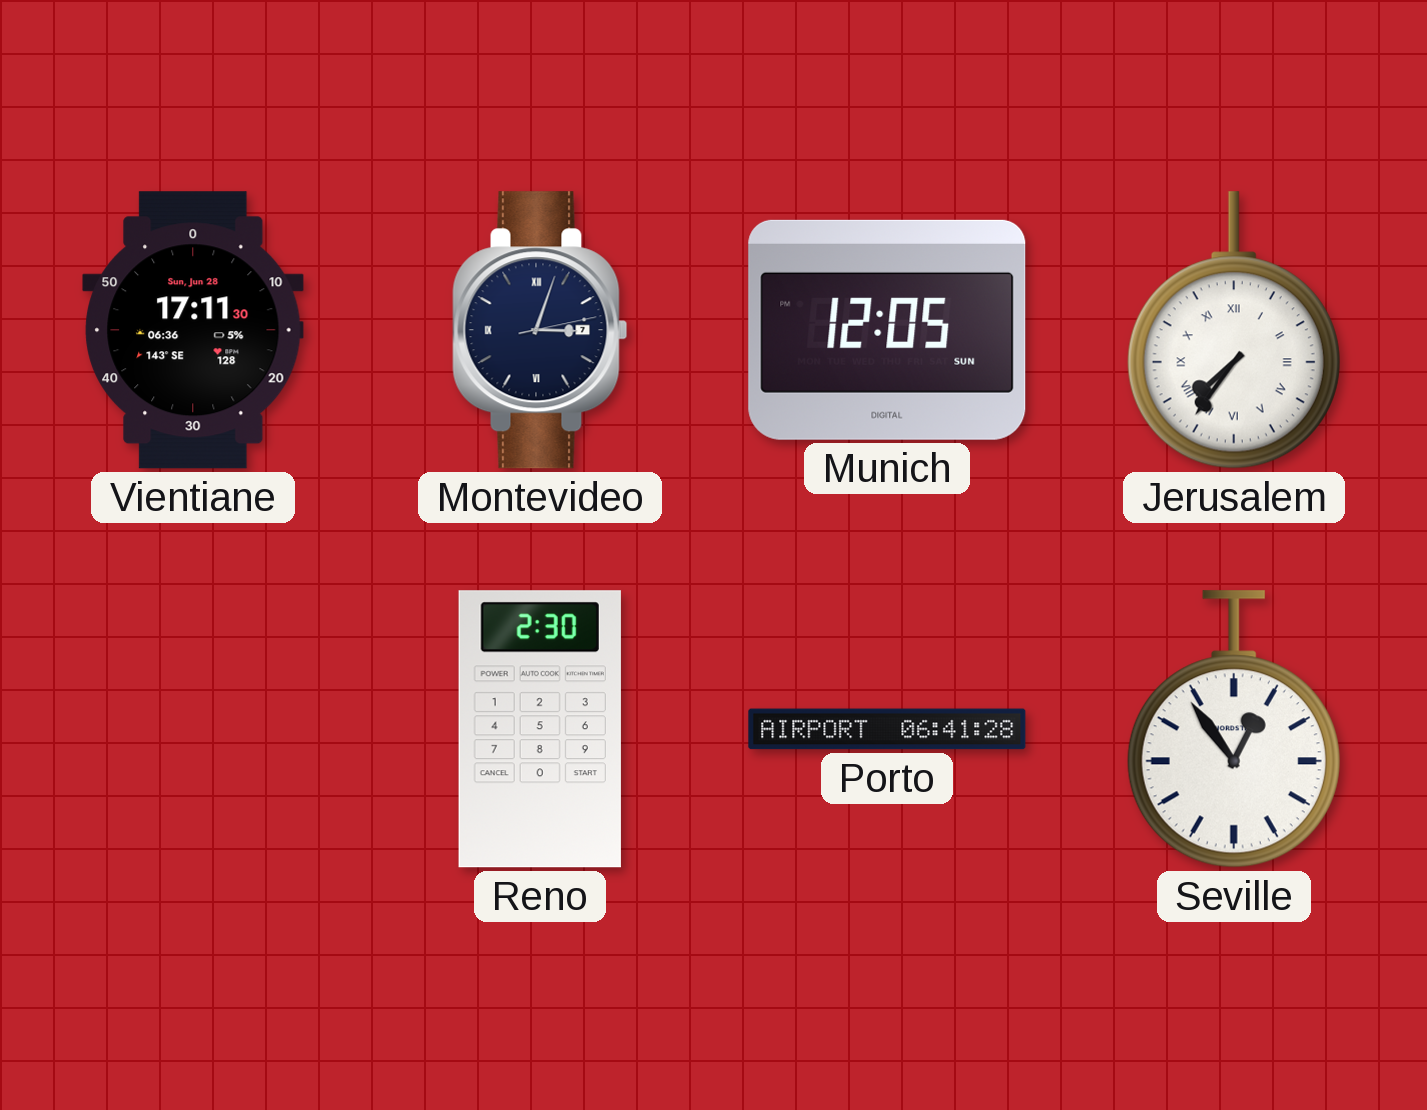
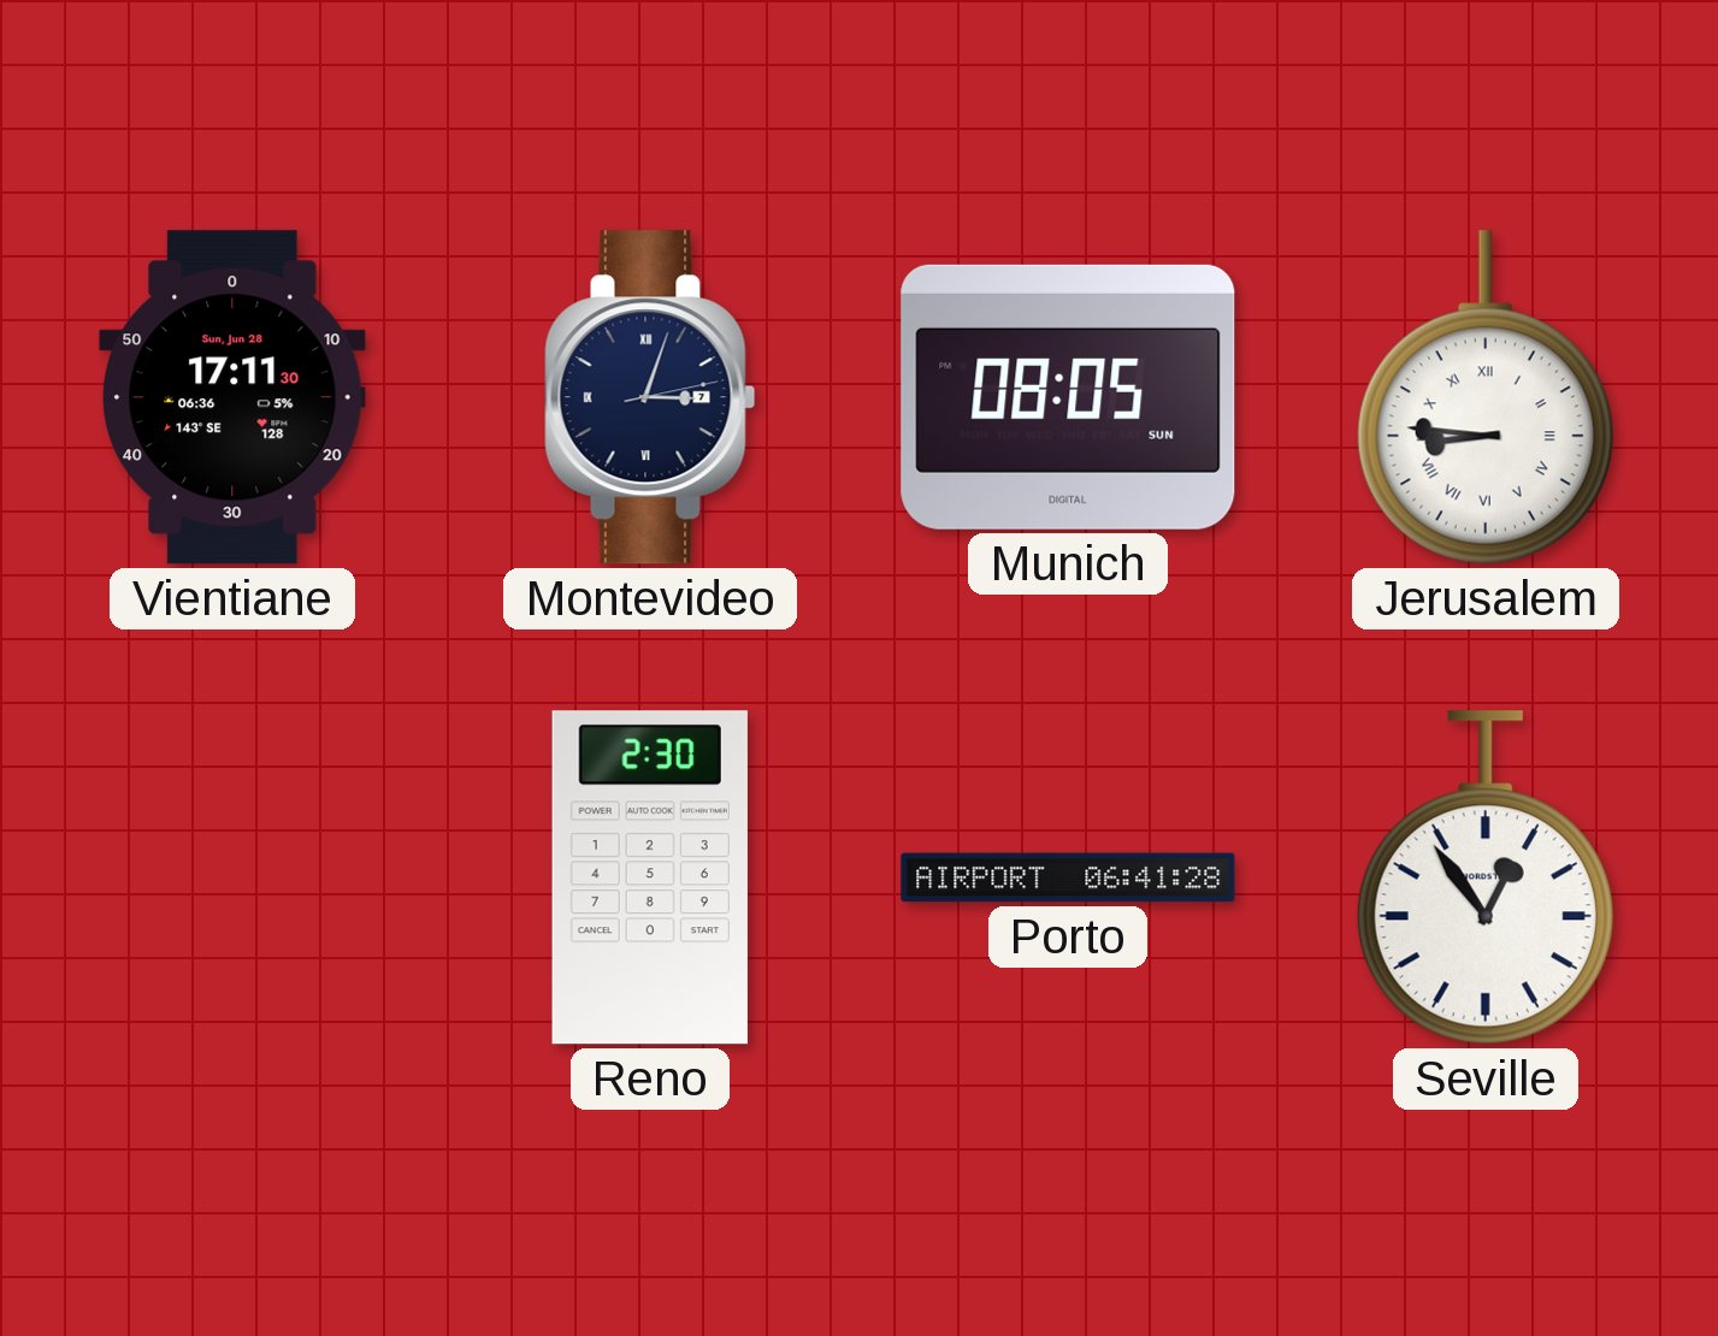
Munich: 12:05 -> 08:05 (1068, 397)
Jerusalem: 7:36 -> 8:46 (1486, 397)
